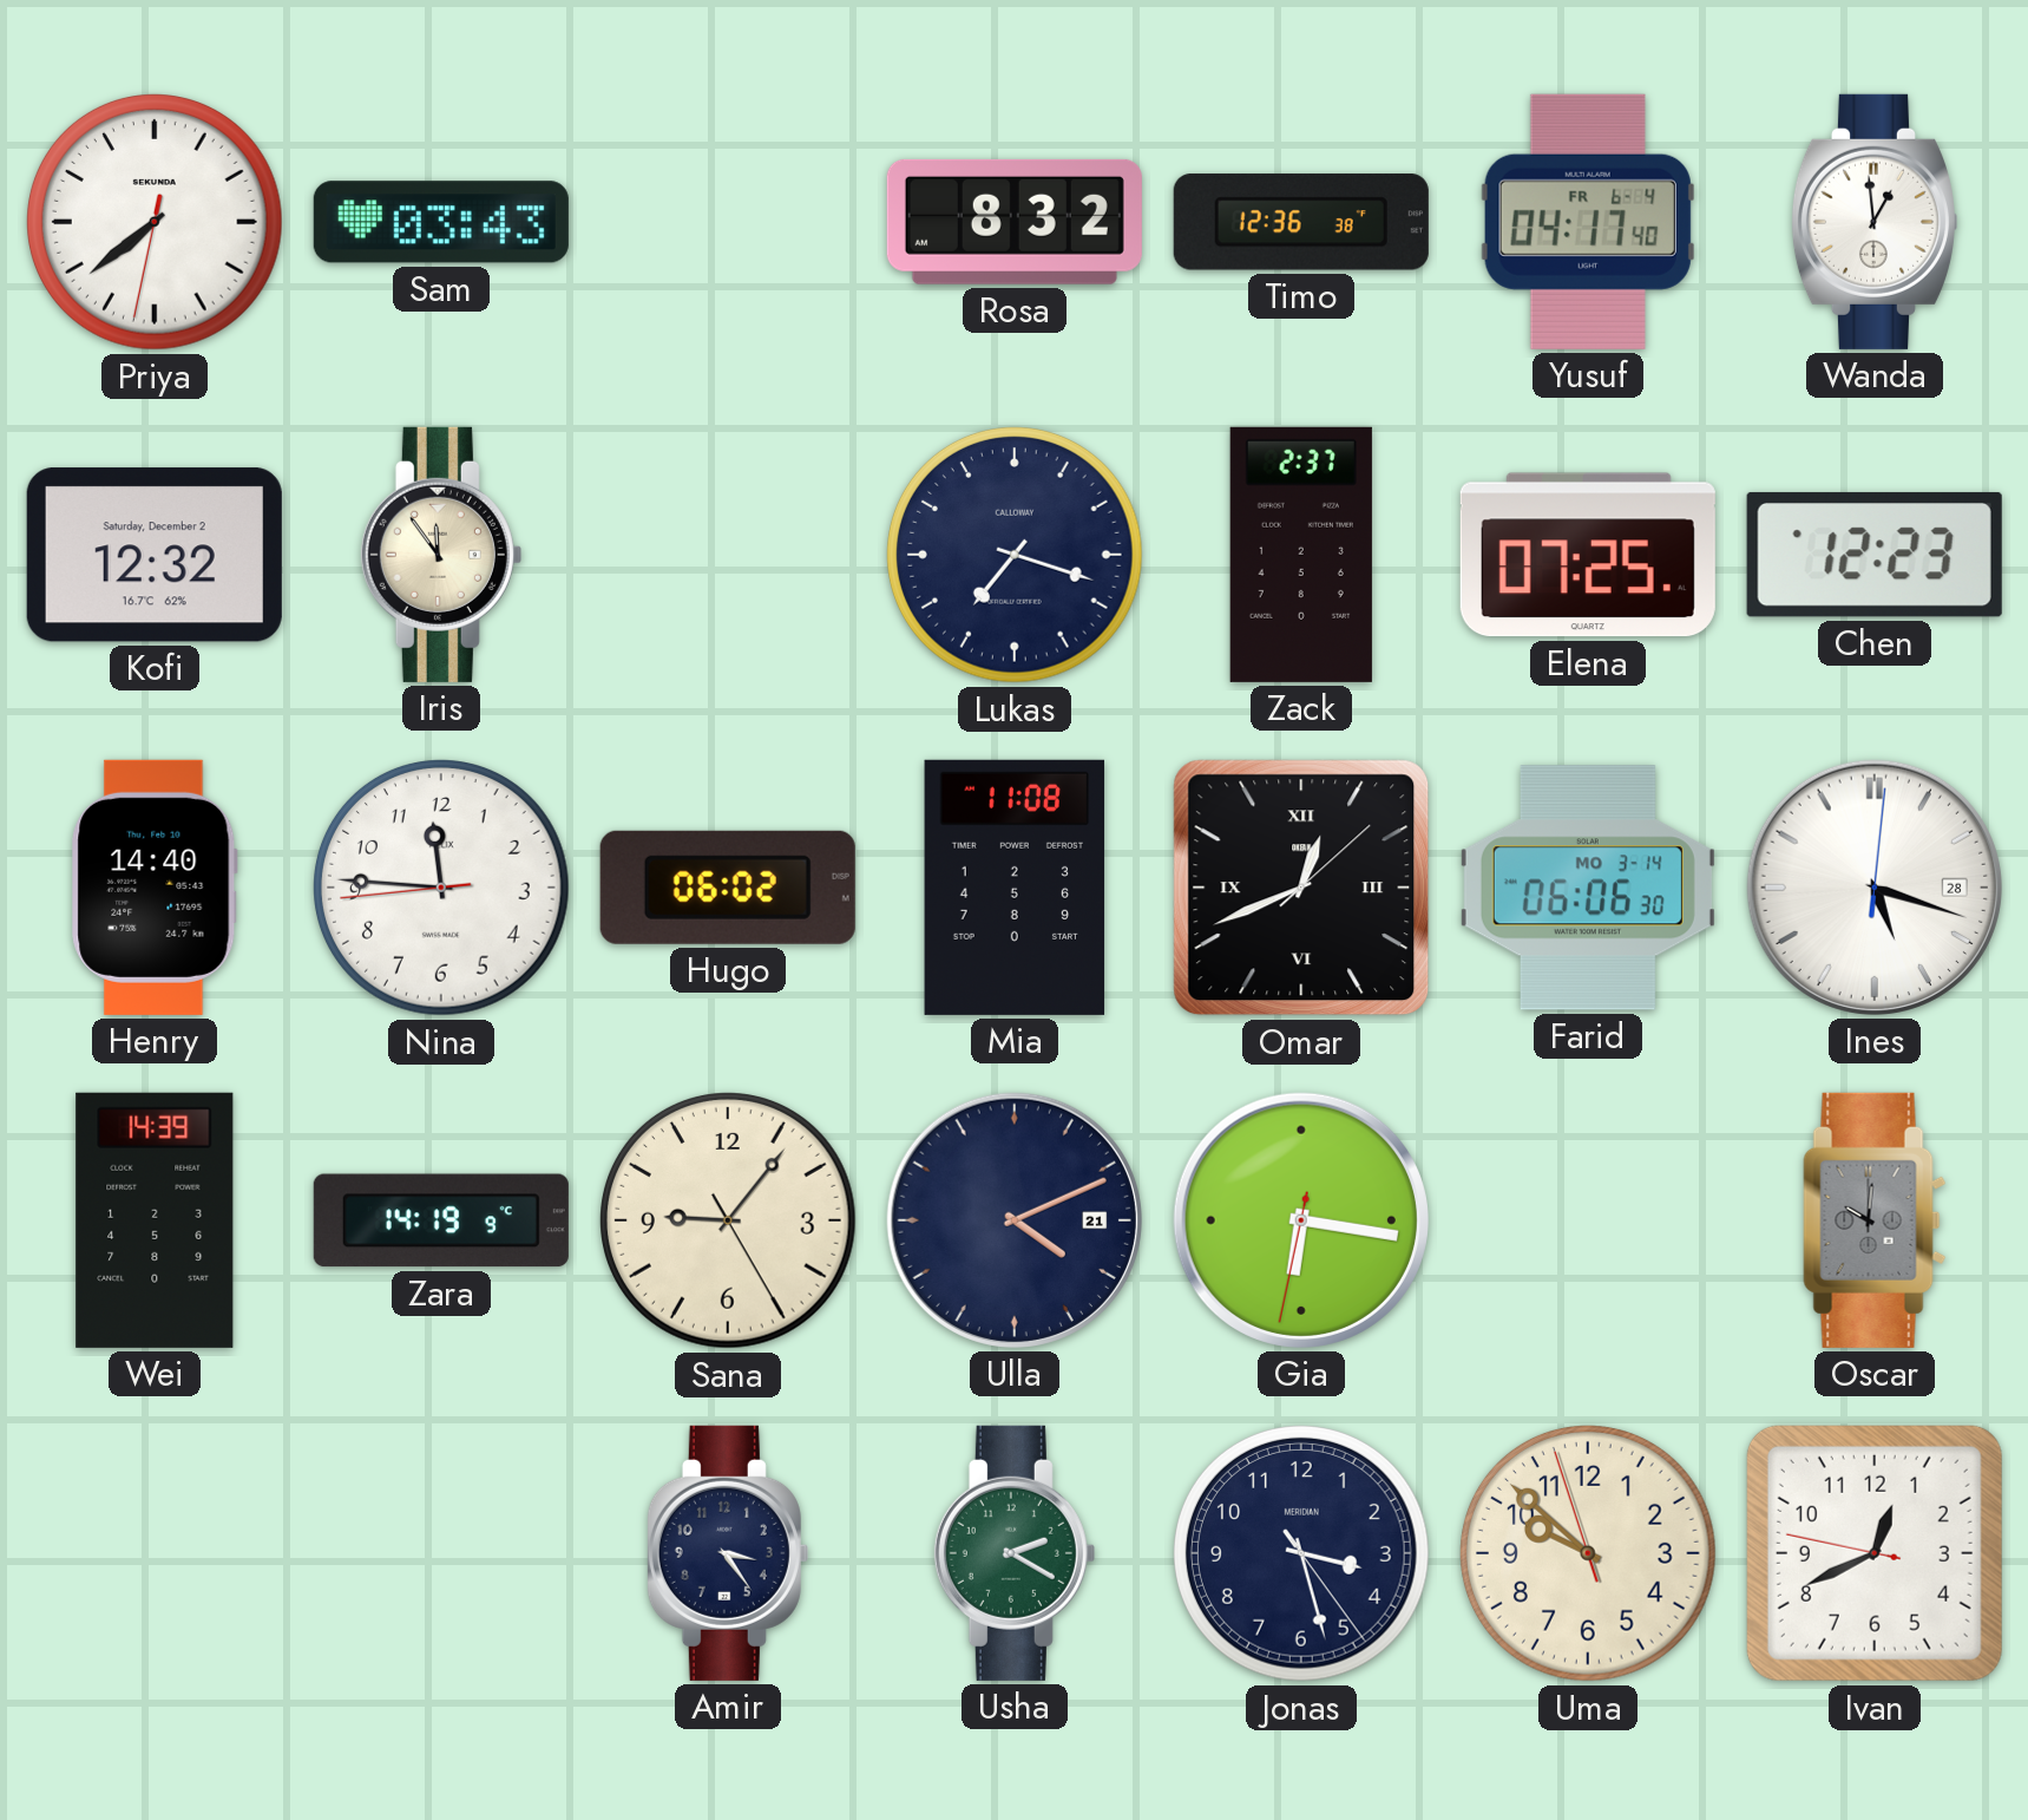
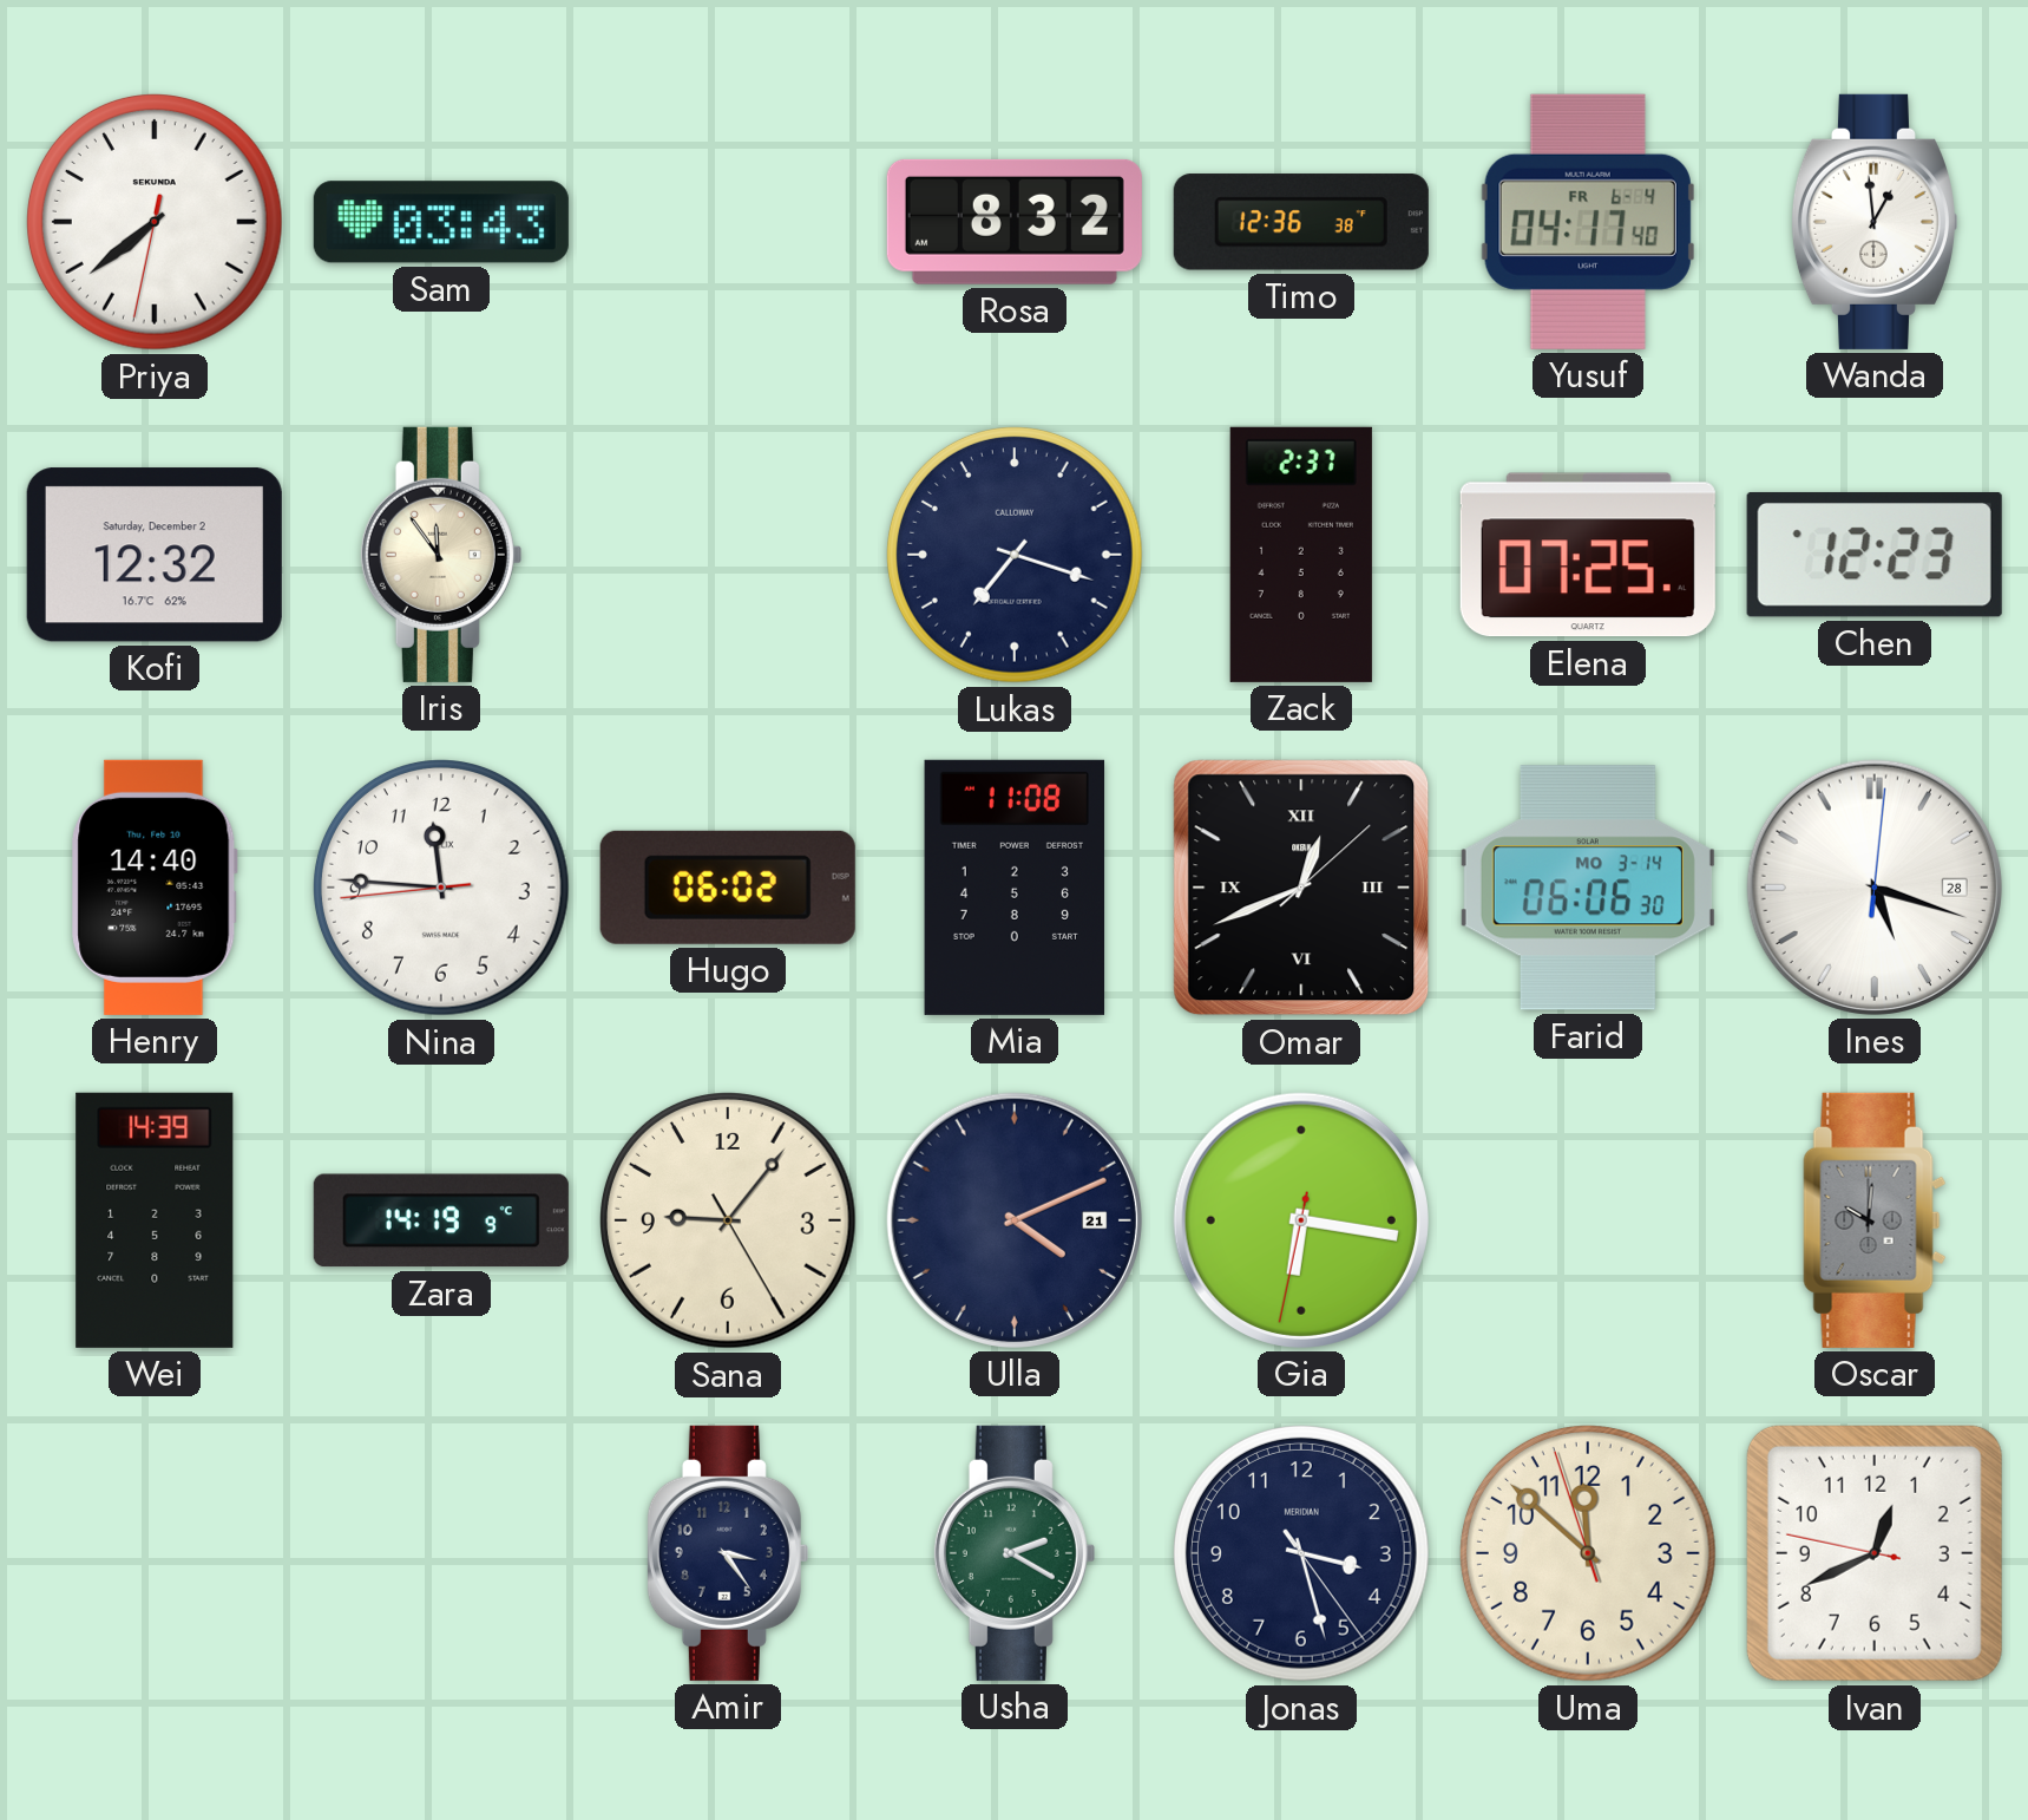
Uma: 9:51 -> 11:51 (1589, 1554)
